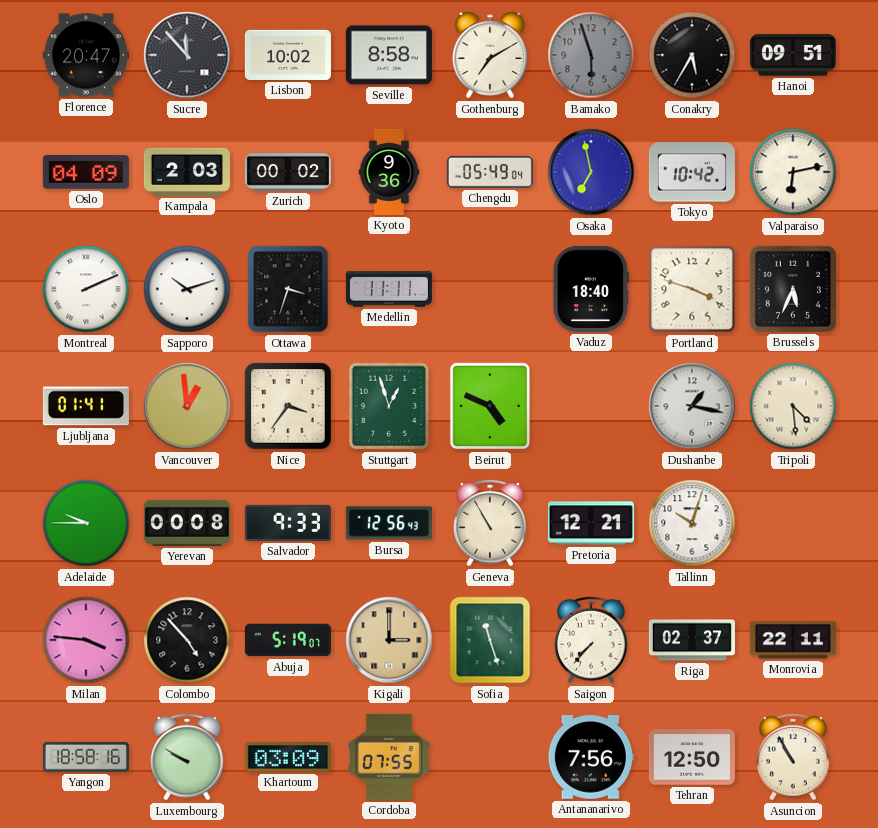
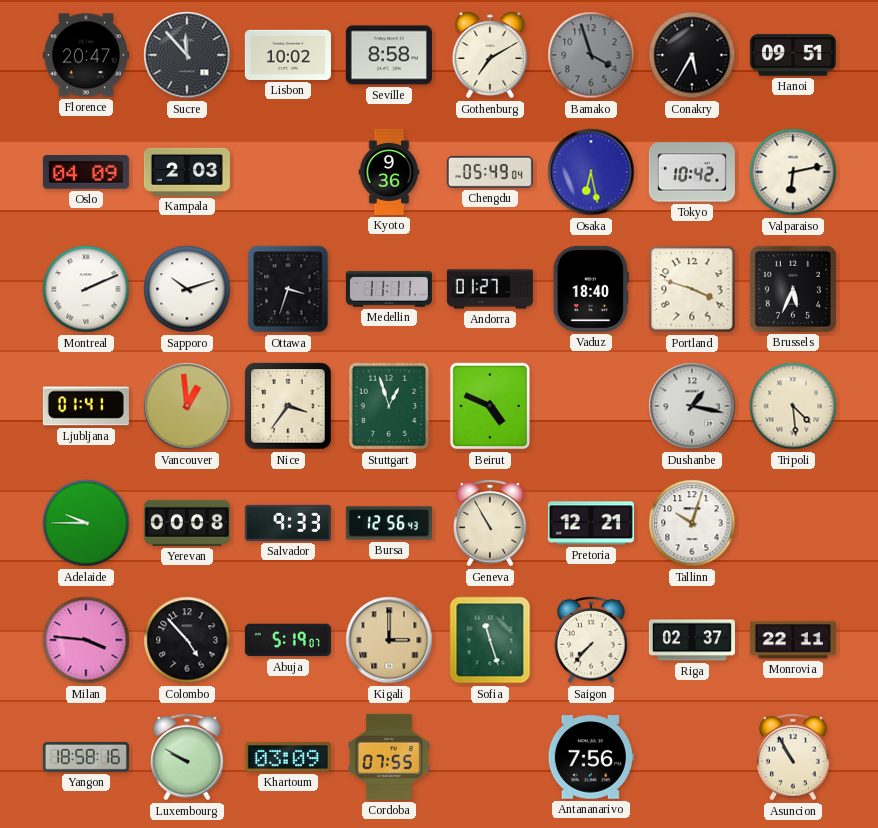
Bamako: 5:57 -> 3:57 (591, 55)
Zurich: 00:02 -> none (288, 173)
Osaka: 6:58 -> 6:28 (591, 172)
Andorra: none -> 01:27 (490, 289)
Tehran: 12:50 -> none (692, 757)
